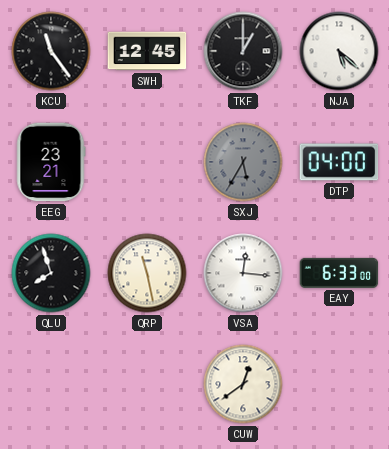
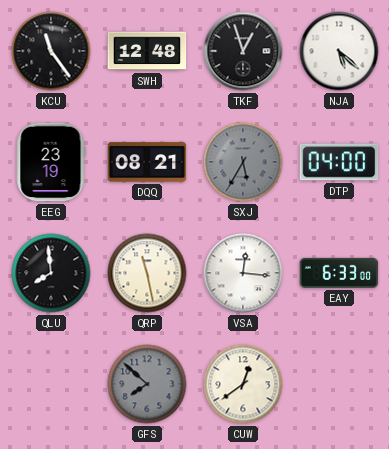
SWH: 12:45 -> 12:48 (147, 51)
TKF: 1:00 -> 12:57 (243, 51)
EEG: 23:21 -> 23:19 (51, 162)
DQQ: none -> 08:21 (147, 162)
QLU: 7:57 -> 7:59 (51, 273)
GFS: none -> 7:52 (147, 384)
